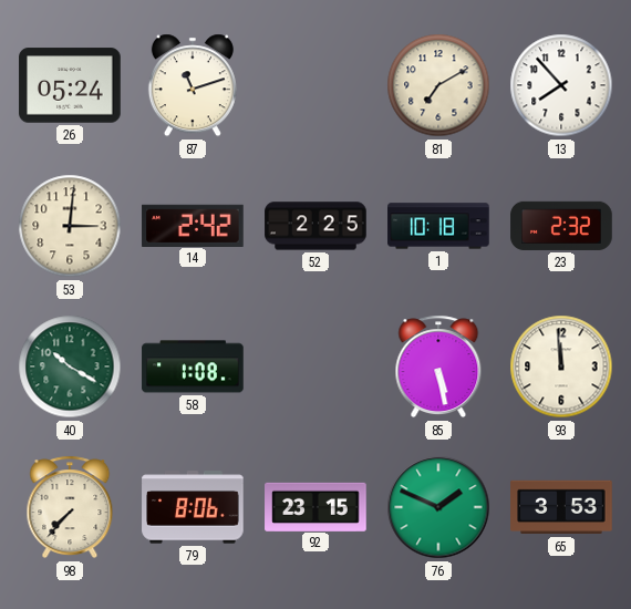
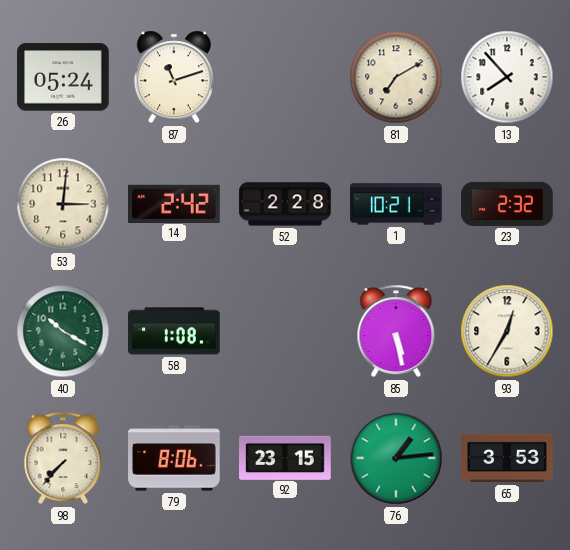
52: 2:25 -> 2:28 (285, 204)
1: 10:18 -> 10:21 (396, 204)
93: 11:59 -> 12:35 (507, 331)
76: 1:49 -> 1:14 (396, 458)
